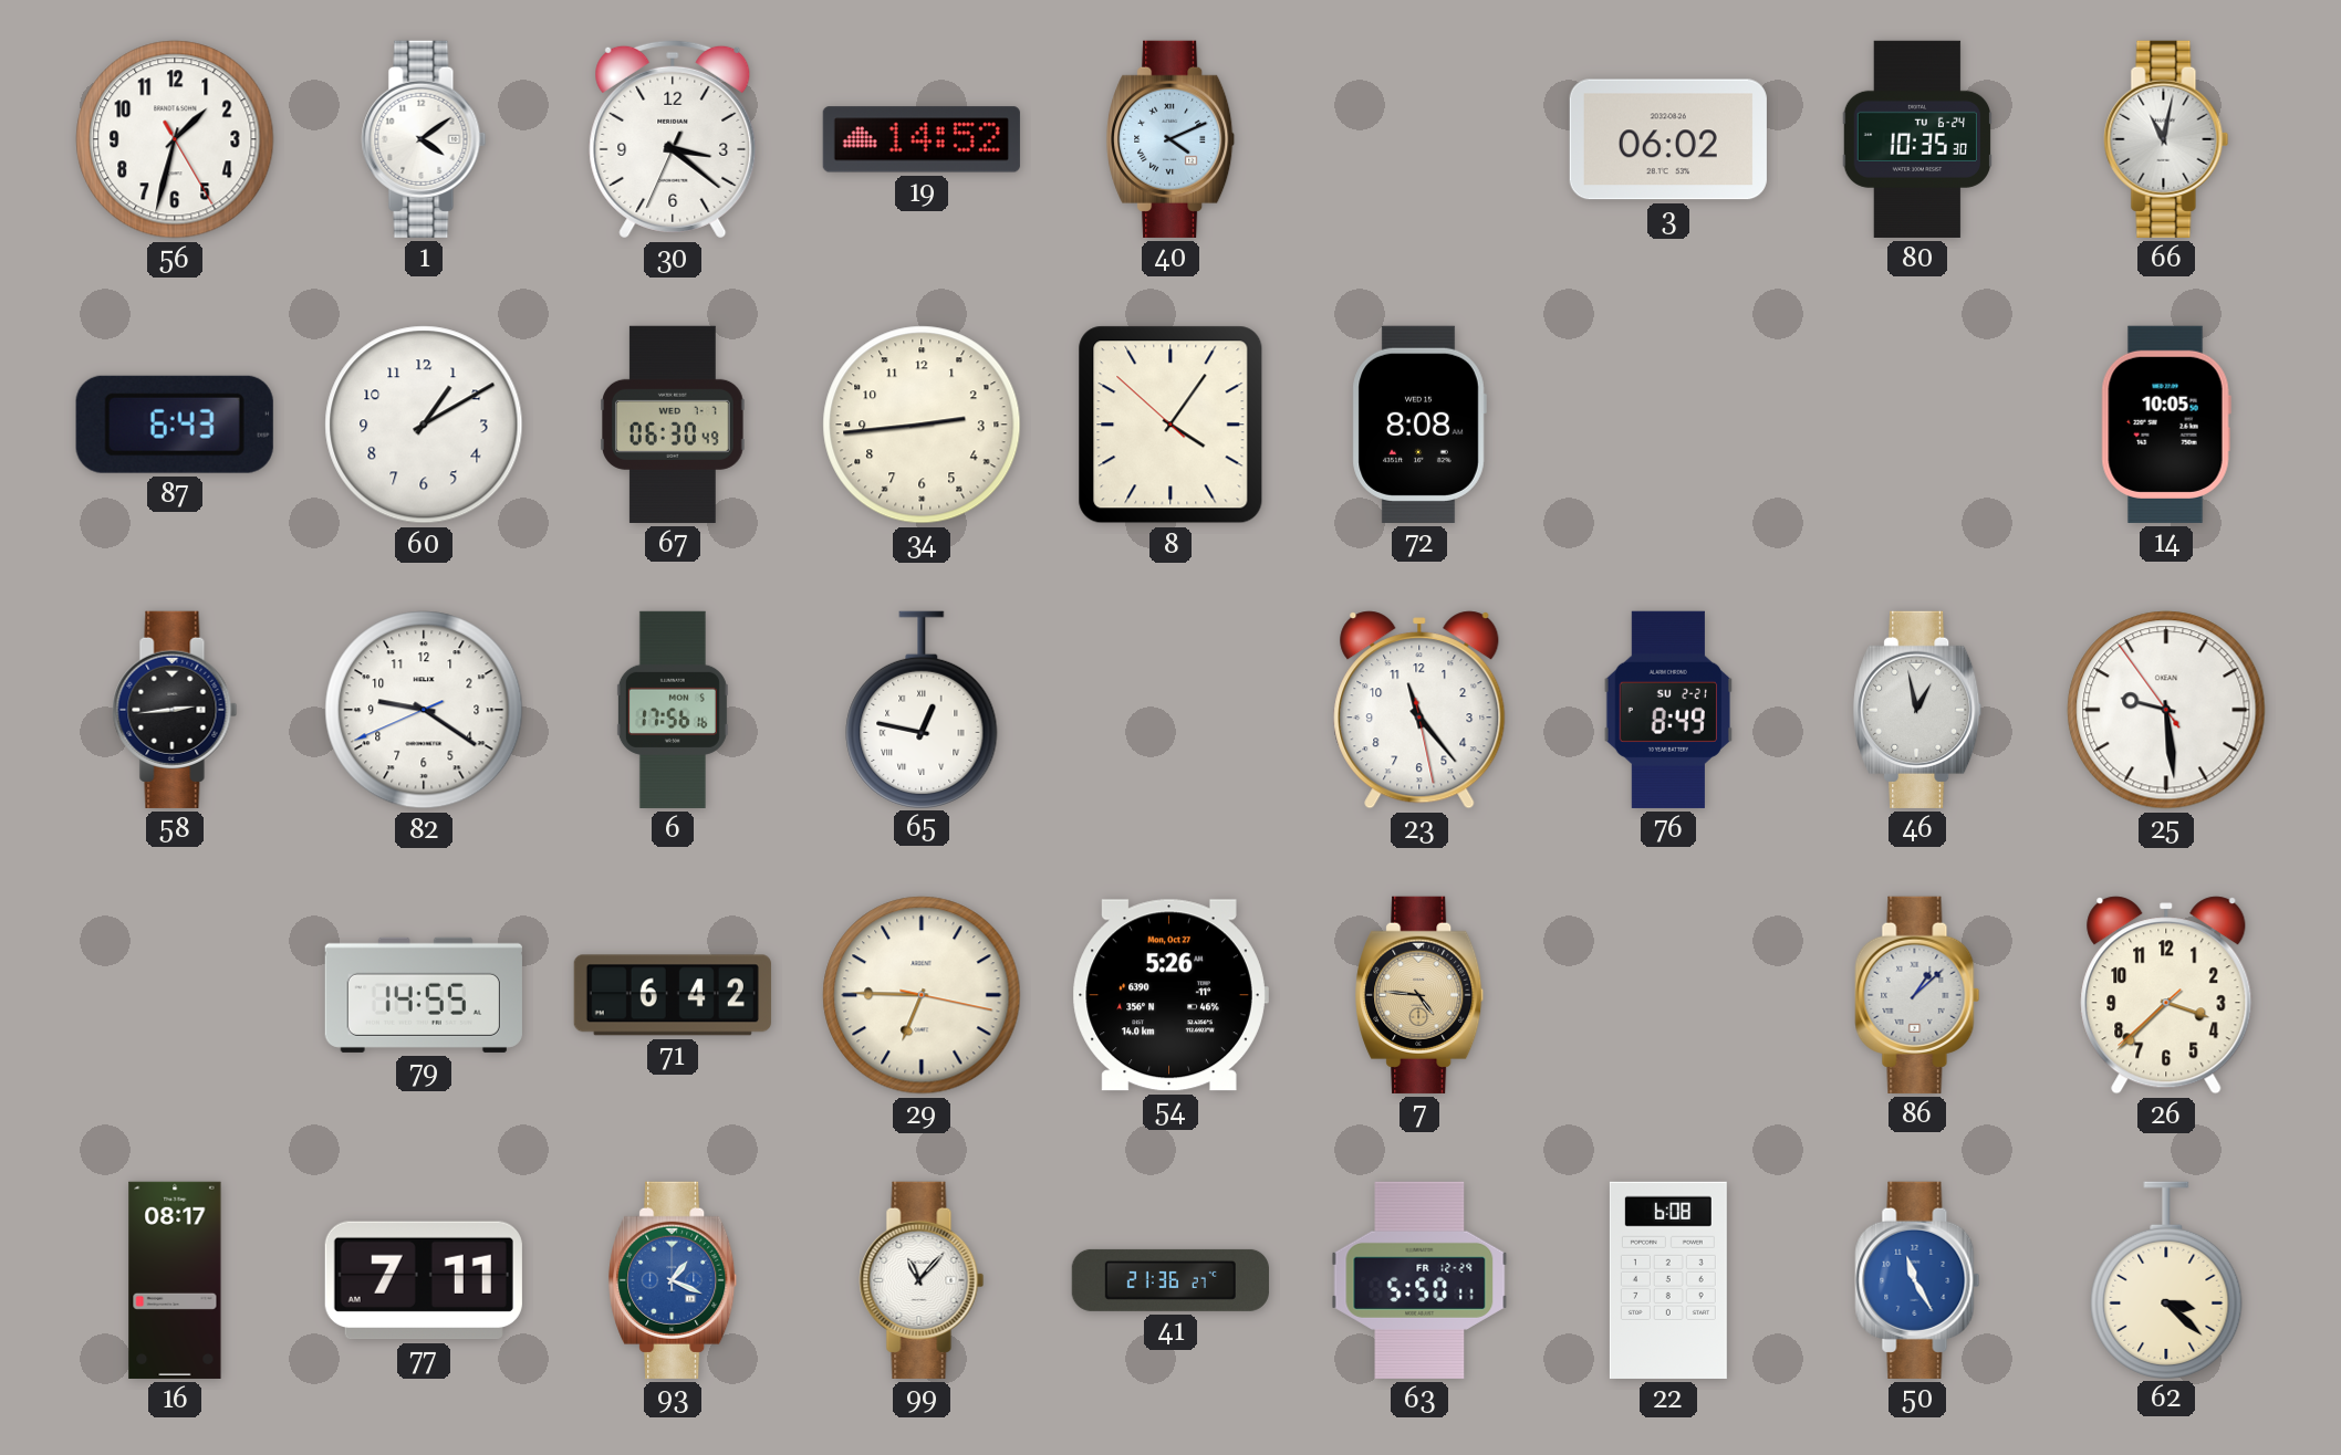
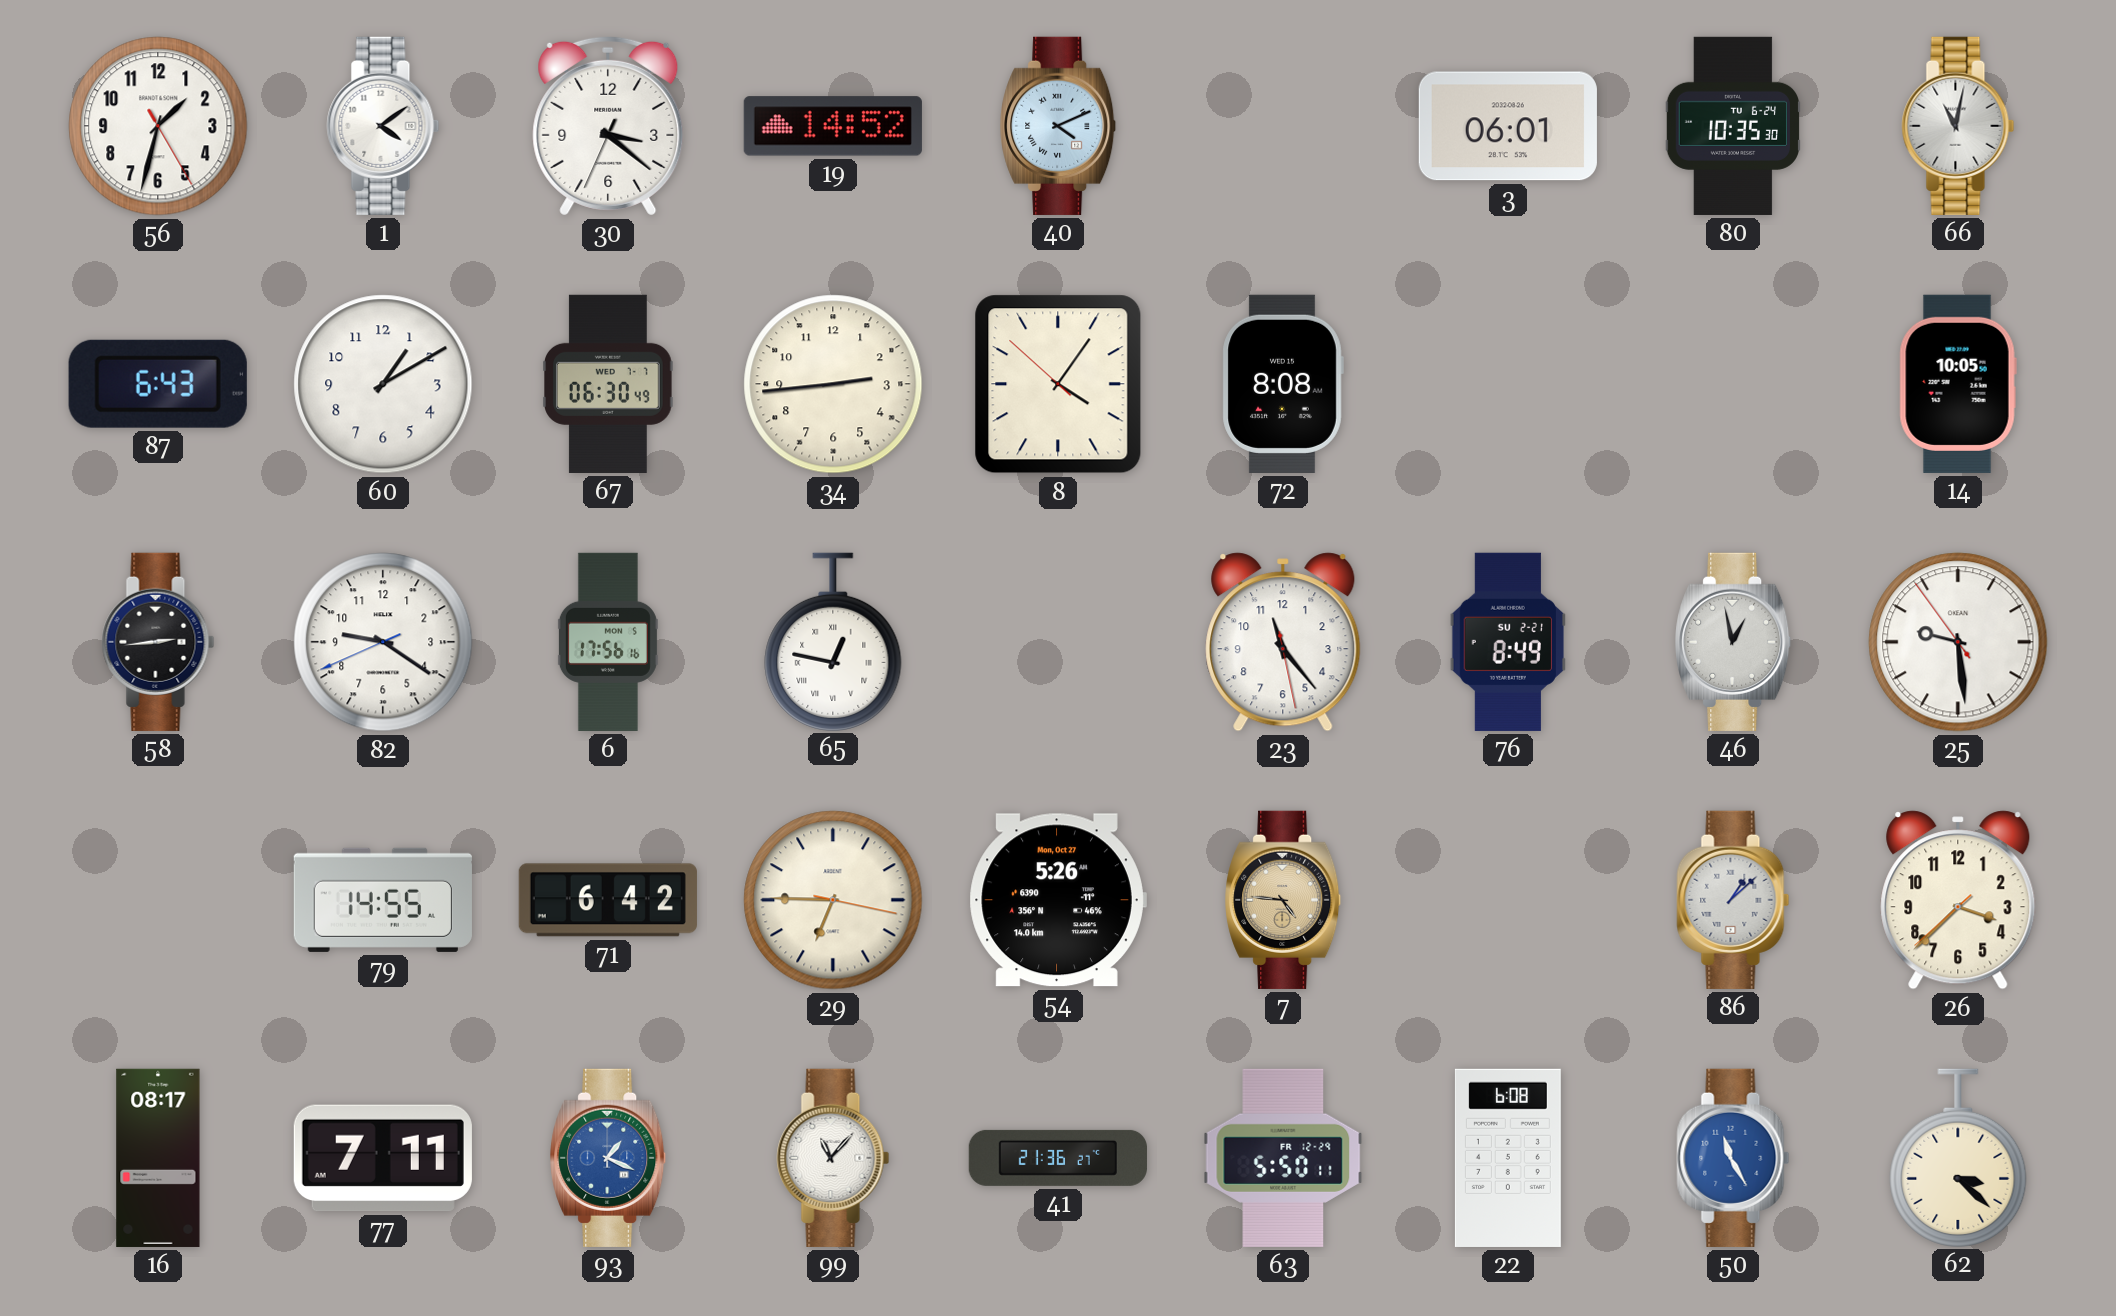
3: 06:02 -> 06:01 (1508, 126)
